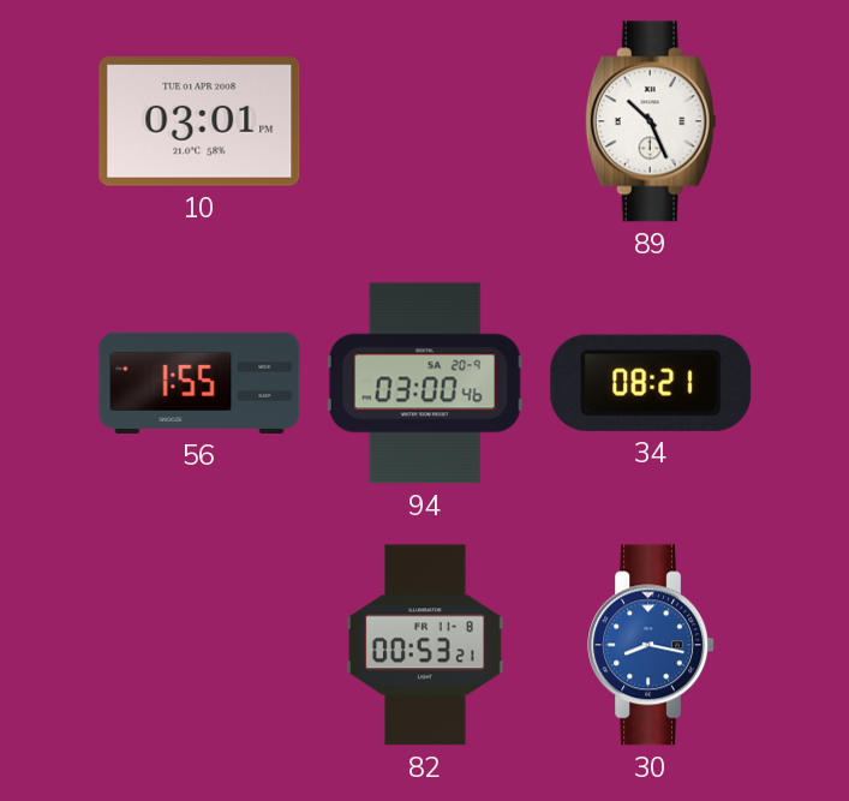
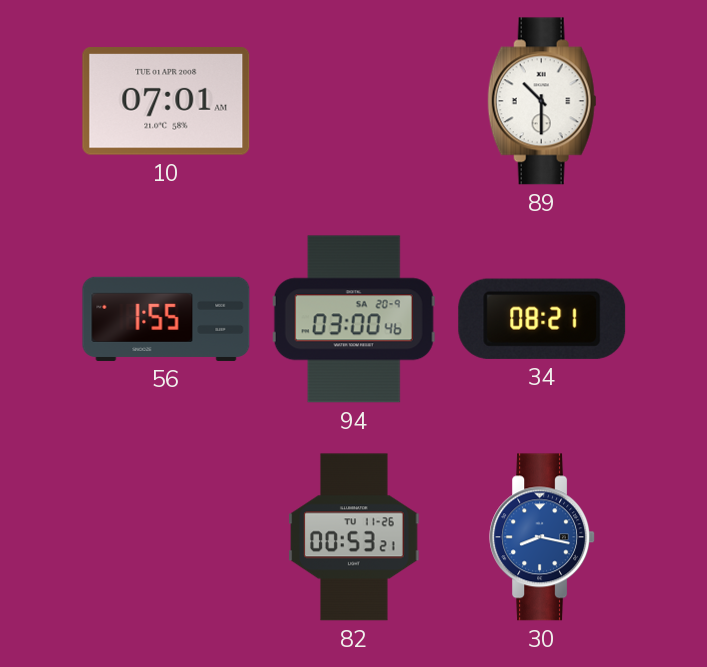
10: 03:01 -> 07:01 (166, 102)
89: 10:26 -> 10:30 (542, 101)
82 date: FR 11-8 -> TU 11-26 (354, 537)
